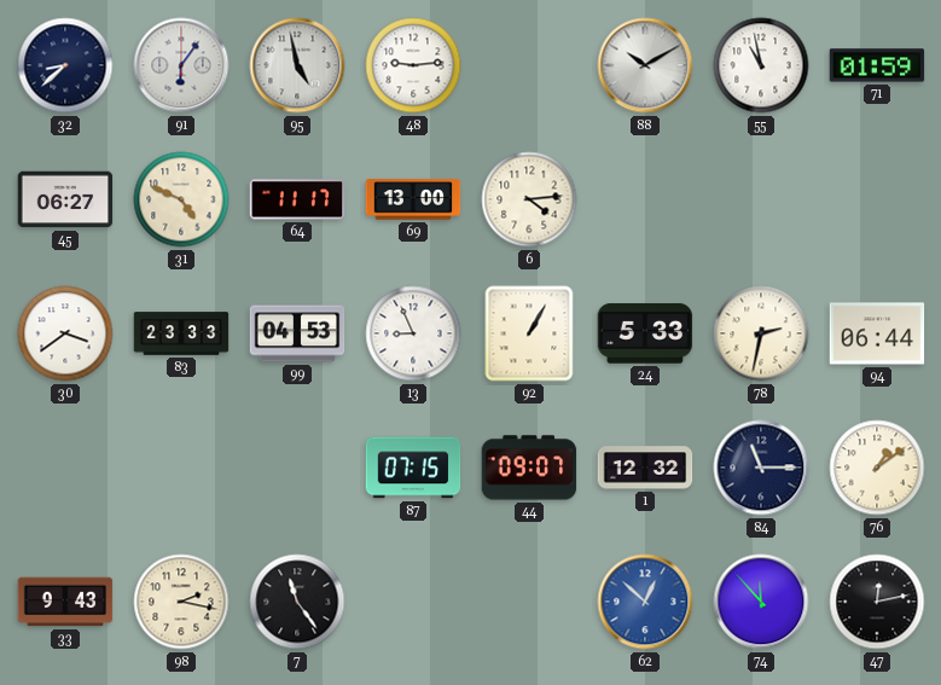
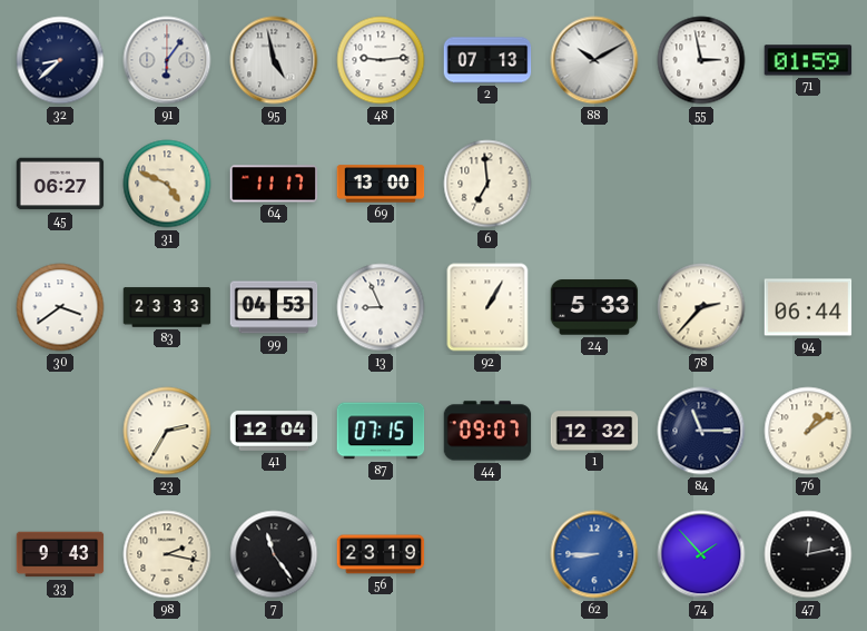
2: none -> 07:13 (487, 60)
55: 10:58 -> 2:58 (701, 60)
6: 4:14 -> 6:59 (487, 184)
78: 2:32 -> 2:37 (701, 307)
23: none -> 2:35 (167, 431)
41: none -> 12:04 (274, 431)
56: none -> 23:19 (381, 554)
62: 12:52 -> 8:45 (594, 554)
74: 11:53 -> 1:53 (701, 554)
